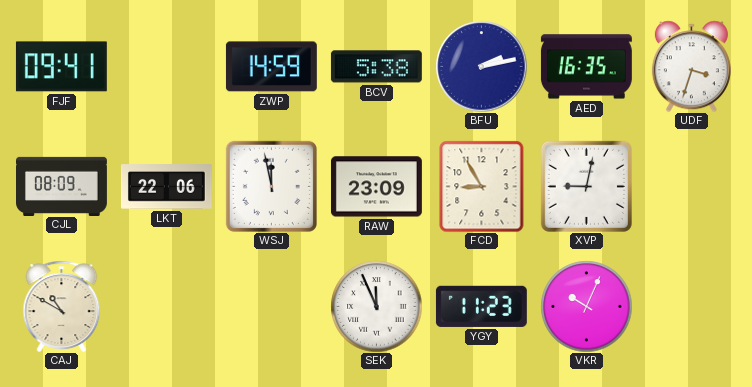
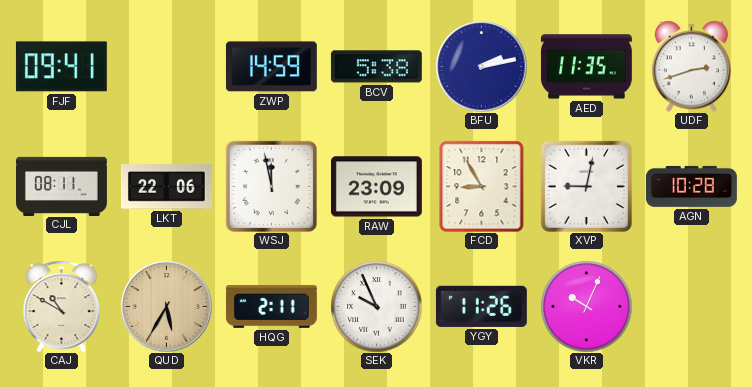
AED: 16:35 -> 11:35 (586, 67)
UDF: 3:33 -> 2:42 (691, 66)
CJL: 08:09 -> 08:11 (62, 186)
AGN: none -> 10:28 (691, 186)
QUD: none -> 5:35 (166, 306)
HQG: none -> 2:11 (271, 307)
SEK: 11:56 -> 9:56 (376, 306)
YGY: 11:23 -> 11:26 (481, 306)
